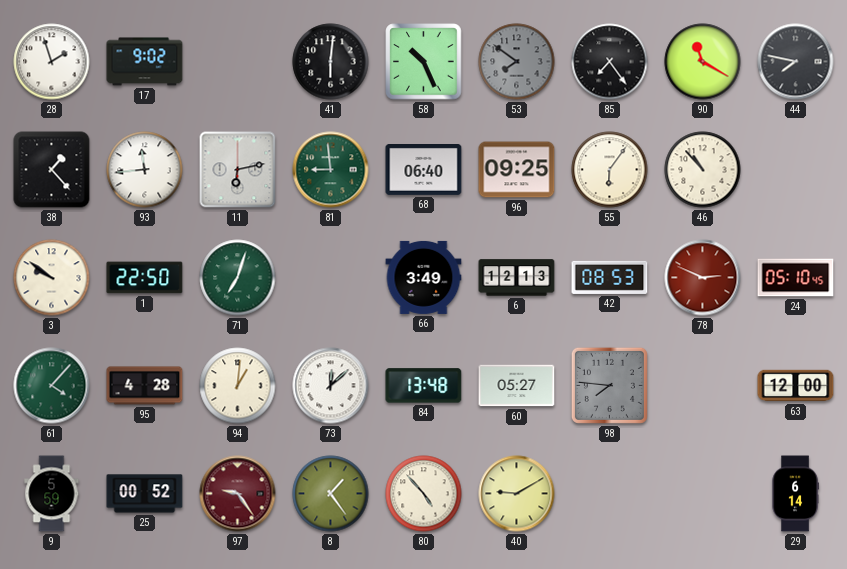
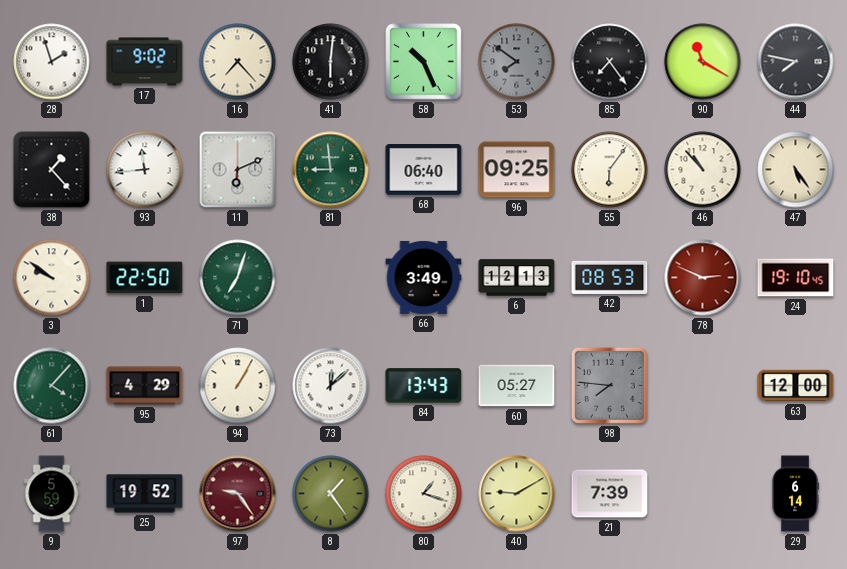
16: none -> 7:23 (238, 62)
11: 6:13 -> 6:11 (238, 170)
47: none -> 5:24 (796, 170)
24: 05:10 -> 19:10 (796, 278)
95: 4:28 -> 4:29 (145, 386)
94: 1:01 -> 1:05 (238, 386)
84: 13:48 -> 13:43 (424, 386)
25: 00:52 -> 19:52 (145, 494)
80: 4:53 -> 1:18 (424, 494)
21: none -> 7:39 (610, 494)
